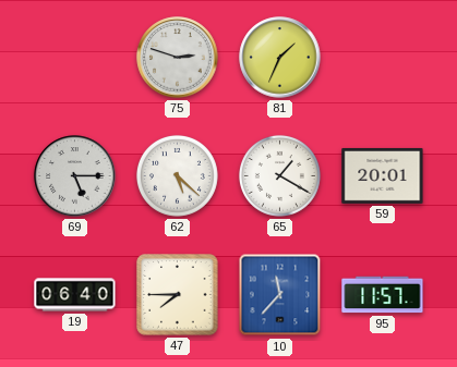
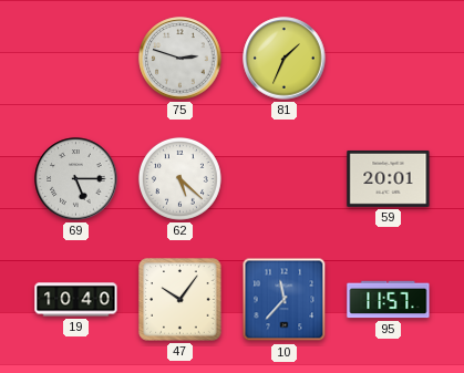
65: 1:20 -> none (279, 175)
19: 06:40 -> 10:40 (76, 300)
47: 7:45 -> 10:06 (181, 300)
